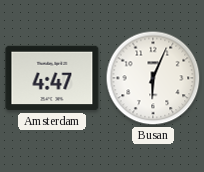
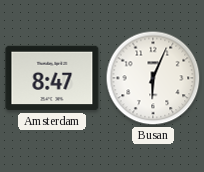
Amsterdam: 4:47 -> 8:47 (52, 78)
